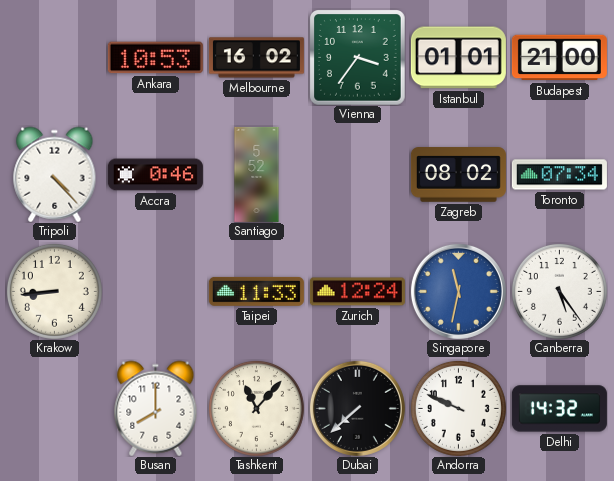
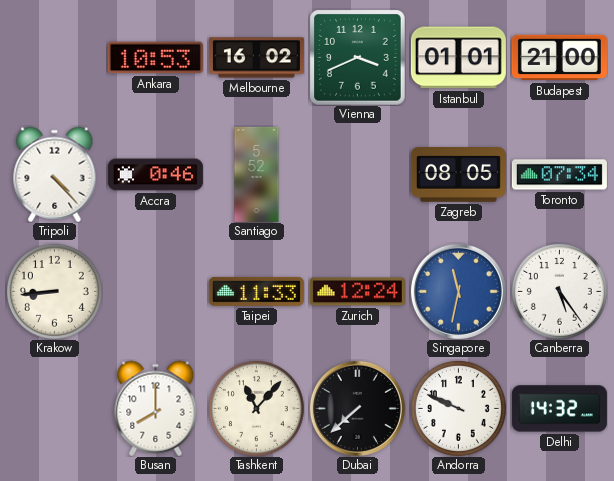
Vienna: 3:36 -> 3:41 (358, 58)
Zagreb: 08:02 -> 08:05 (458, 175)
